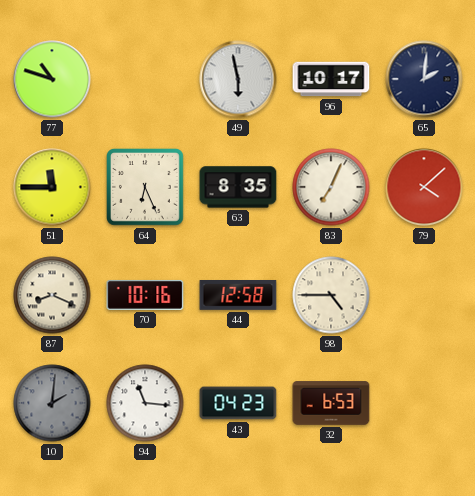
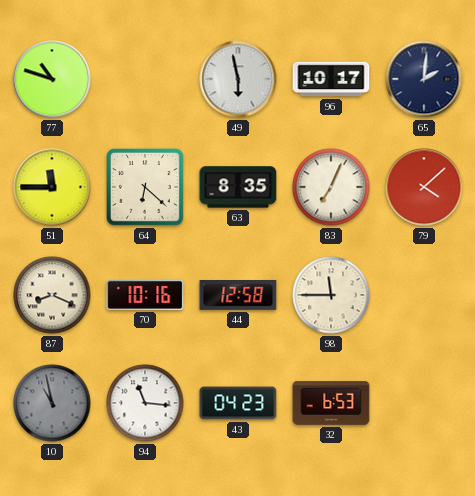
64: 6:26 -> 6:22 (146, 188)
98: 4:45 -> 11:45 (331, 295)
10: 2:01 -> 10:58 (52, 403)
